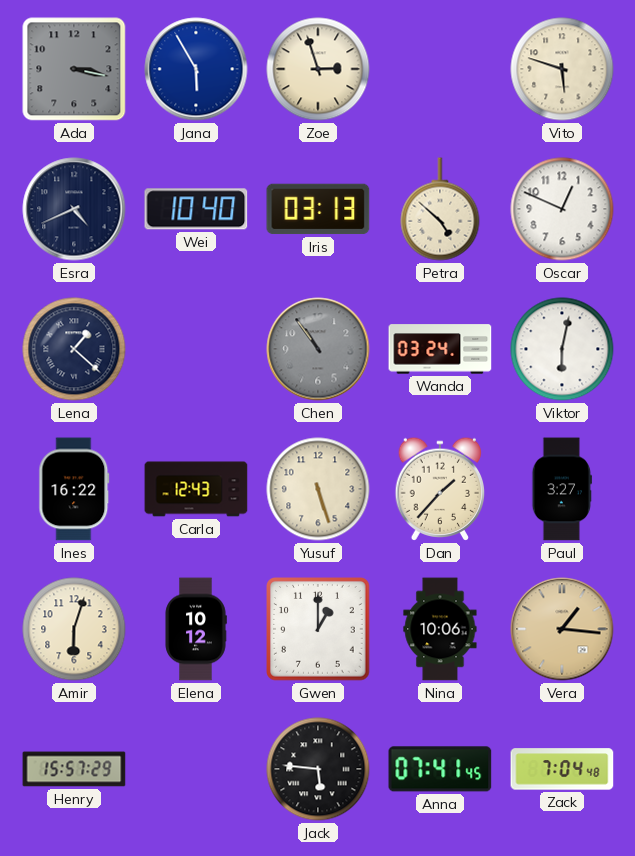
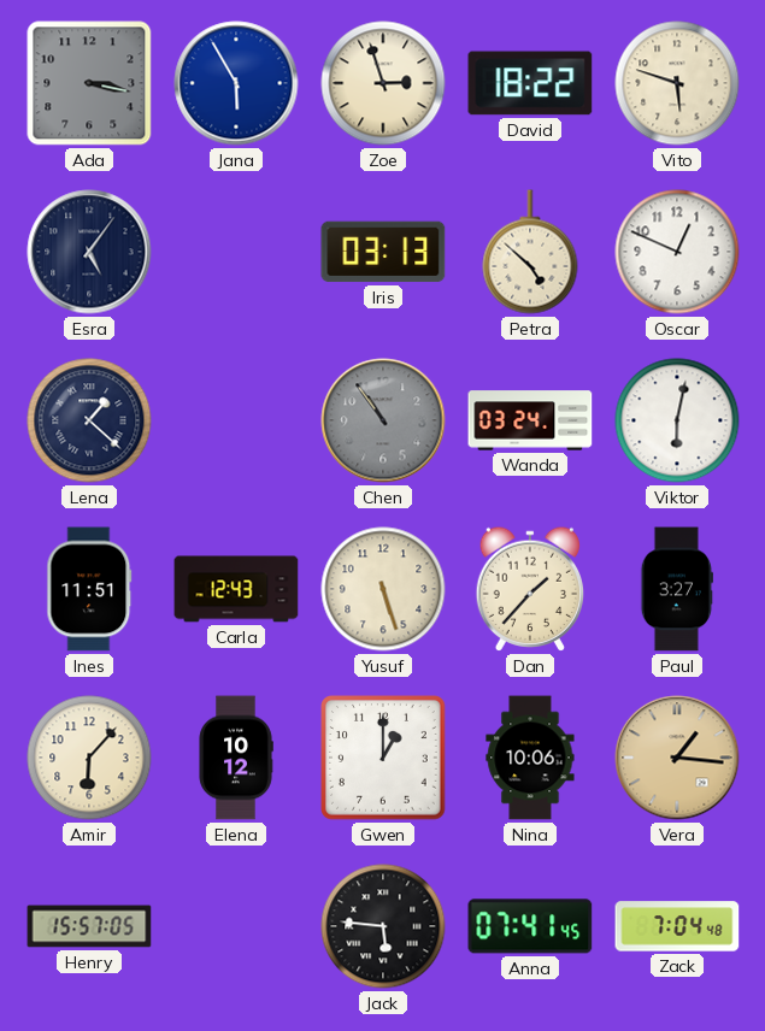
David: none -> 18:22 (530, 83)
Esra: 4:41 -> 5:06 (89, 252)
Wei: 10:40 -> none (196, 209)
Ines: 16:22 -> 11:51 (89, 589)
Amir: 6:03 -> 6:07 (89, 758)
Henry: 15:57:29 -> 15:57:05 (89, 926)
